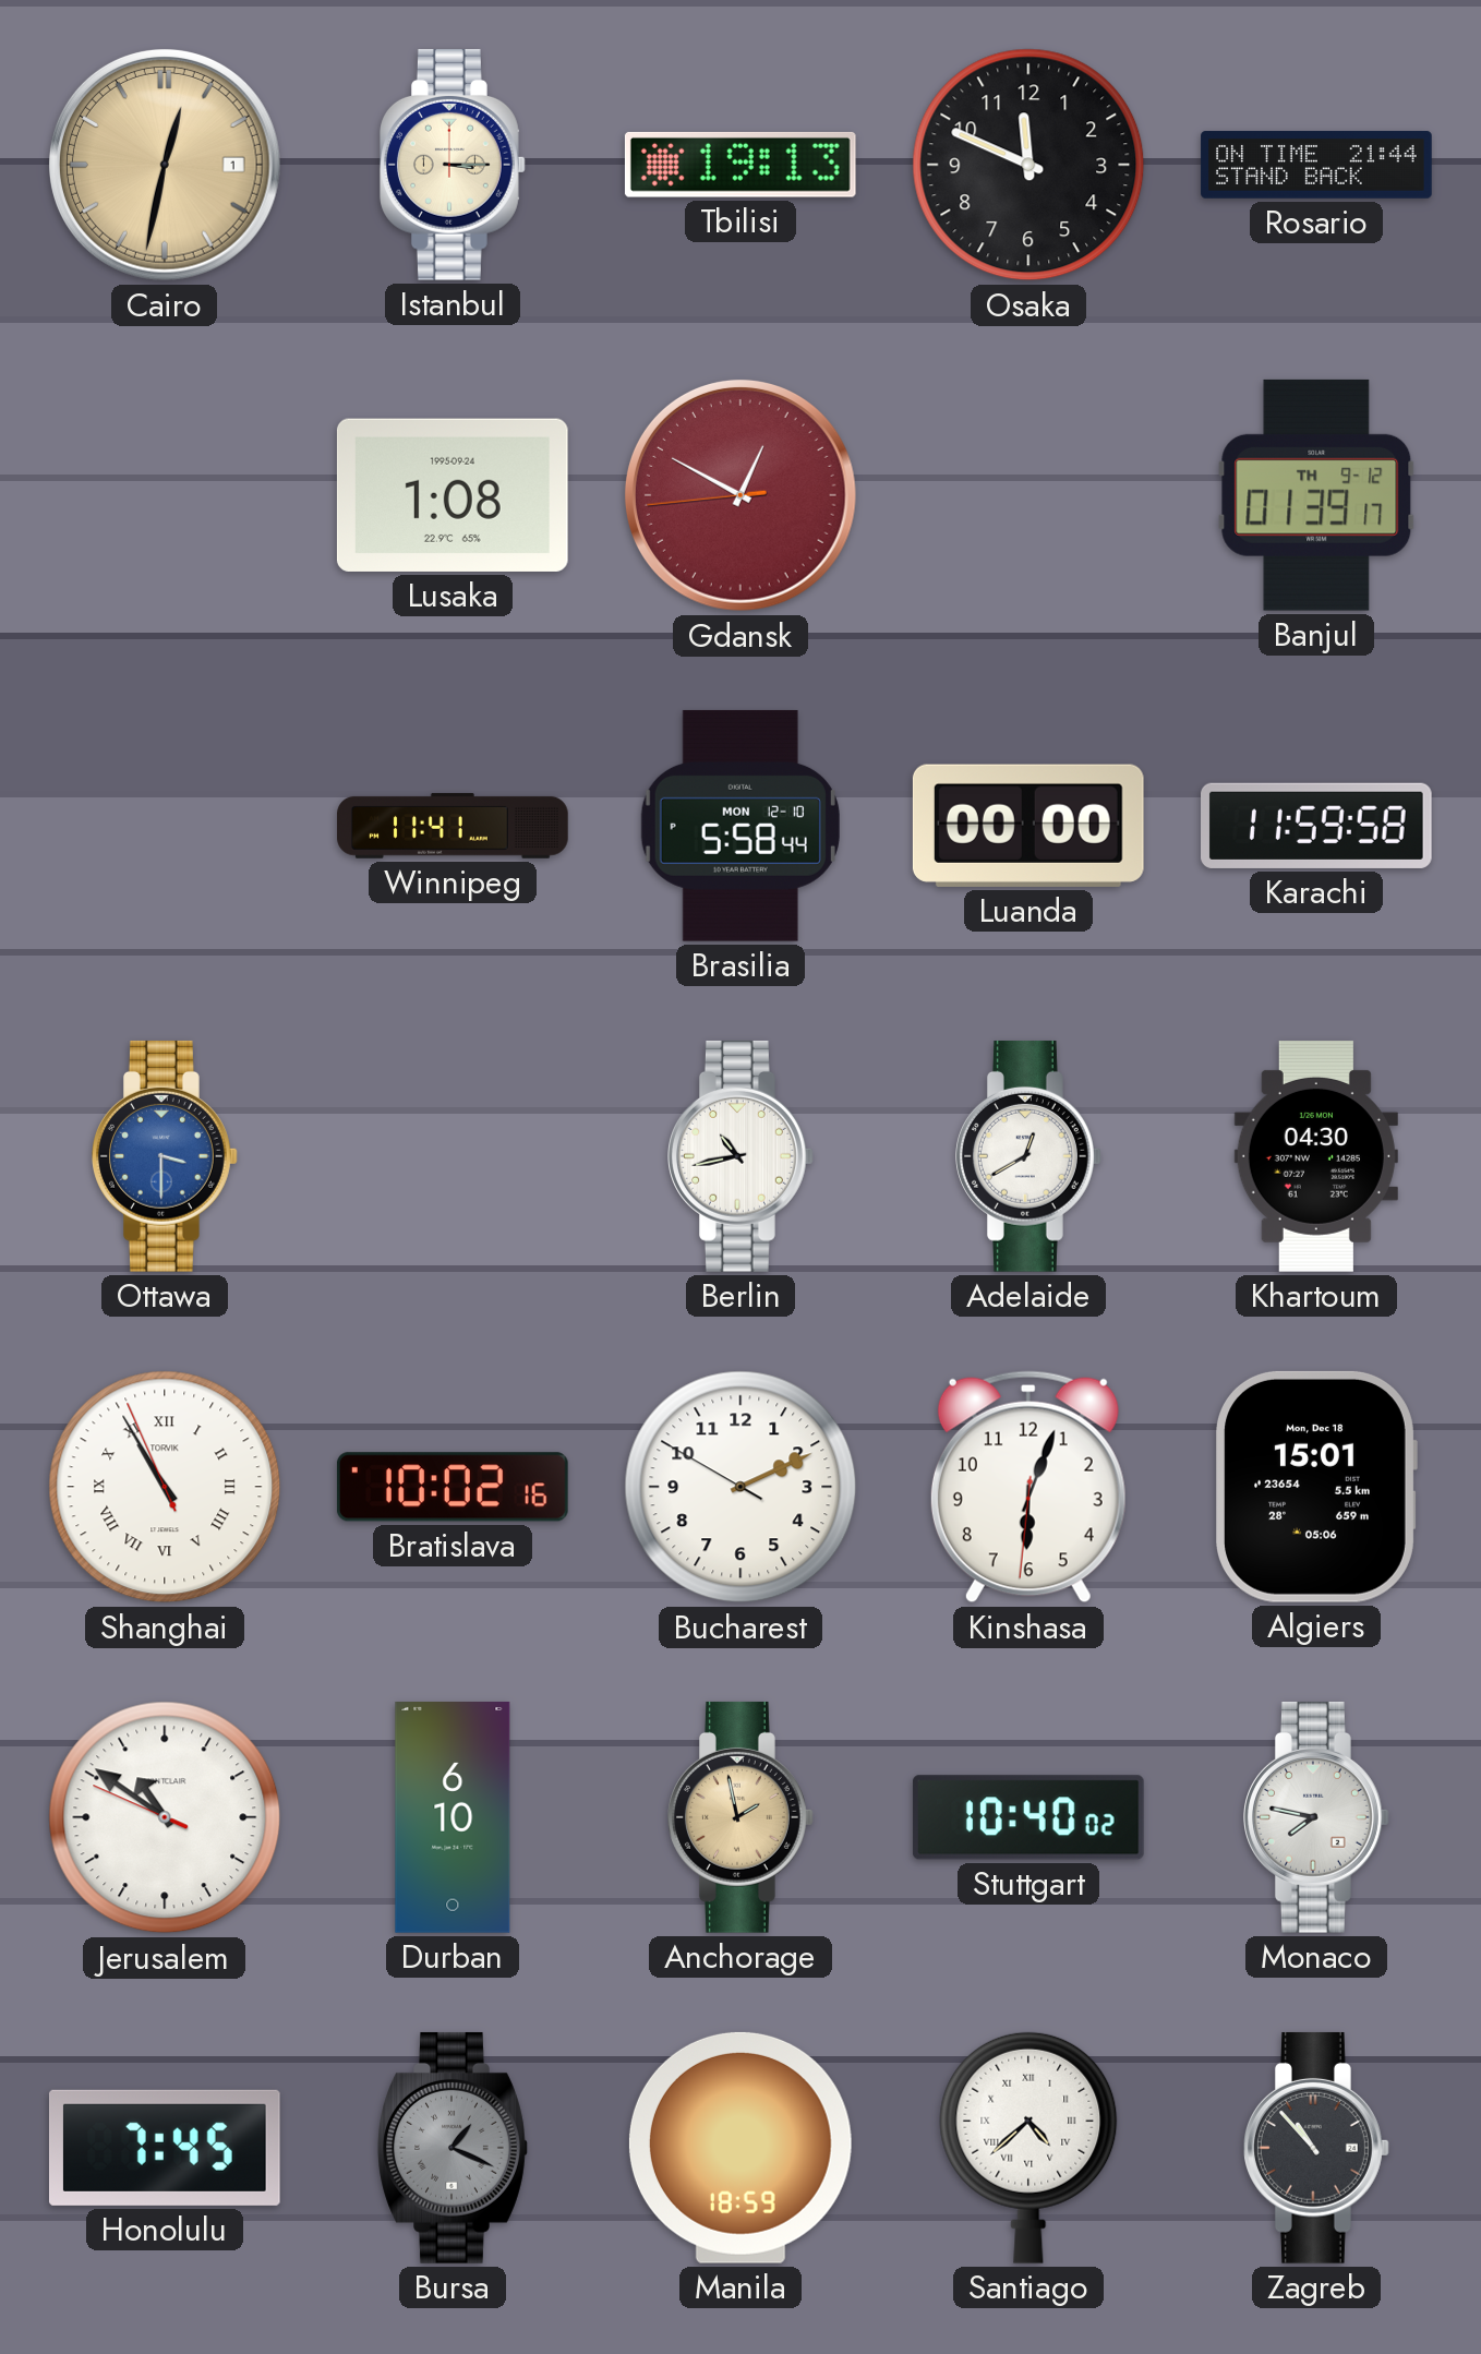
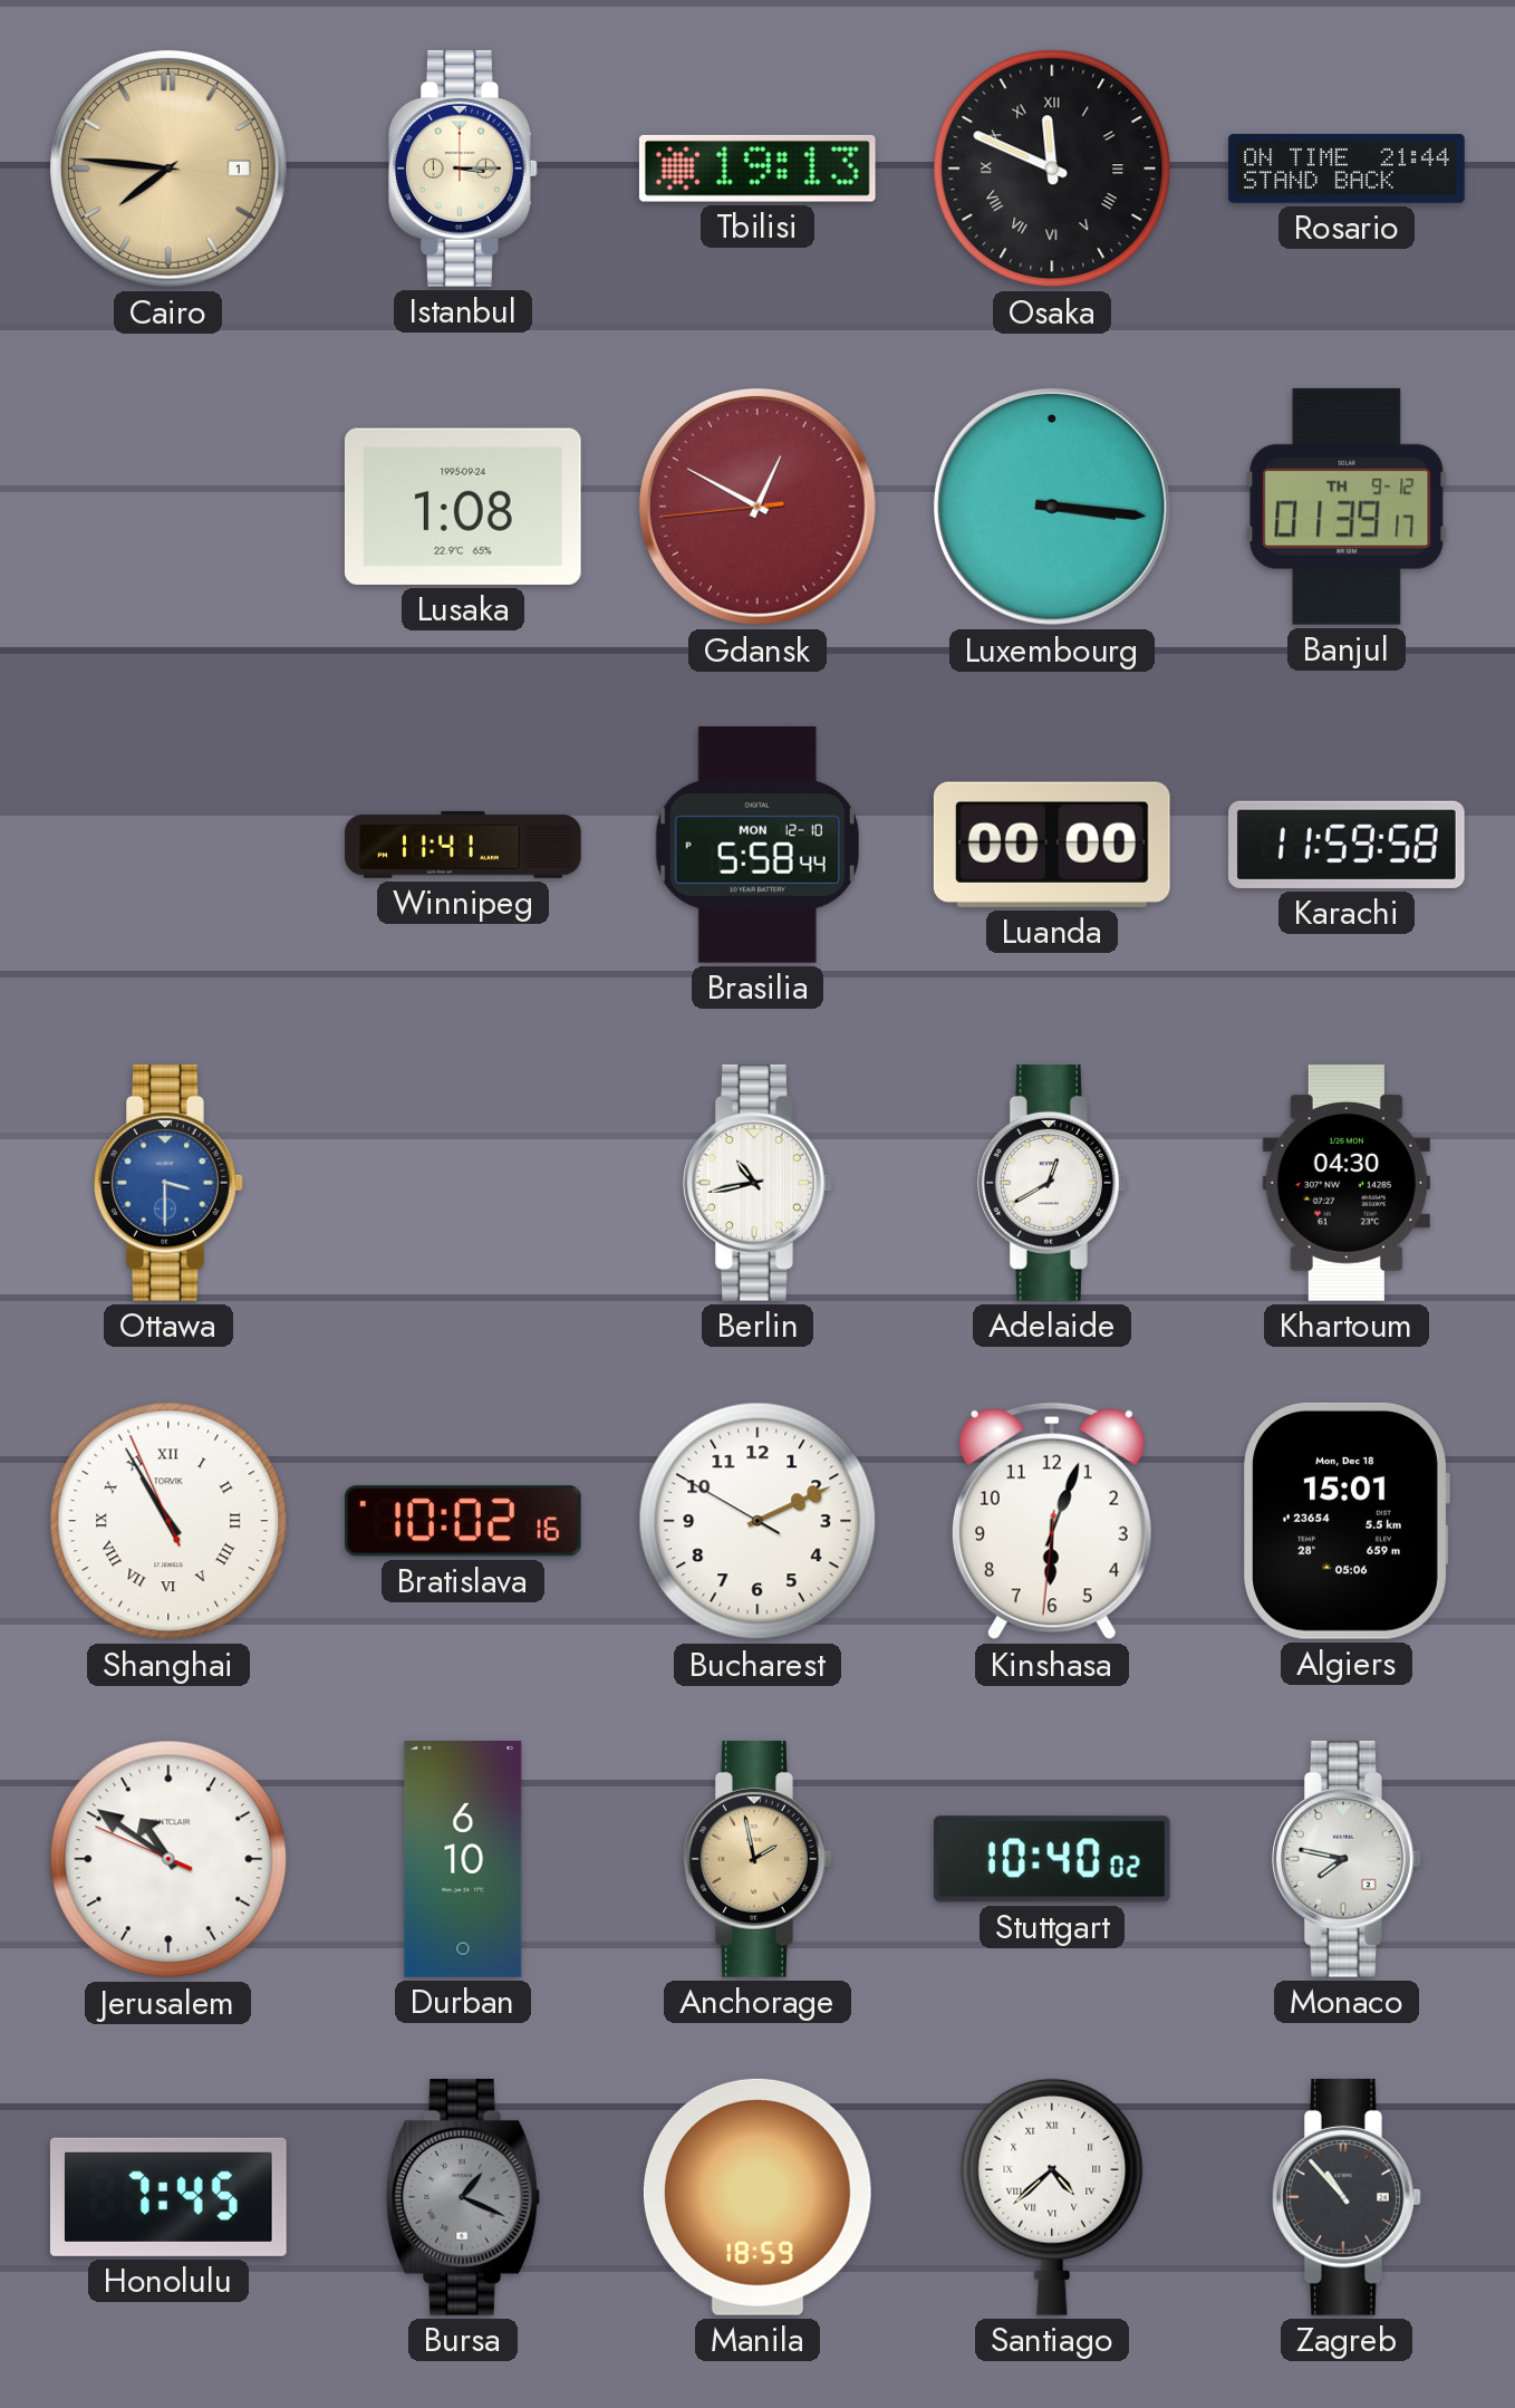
Cairo: 12:32 -> 7:46 (168, 168)
Osaka numerals: Arabic -> Roman (1052, 168)
Luxembourg: none -> 3:16 (1052, 507)
